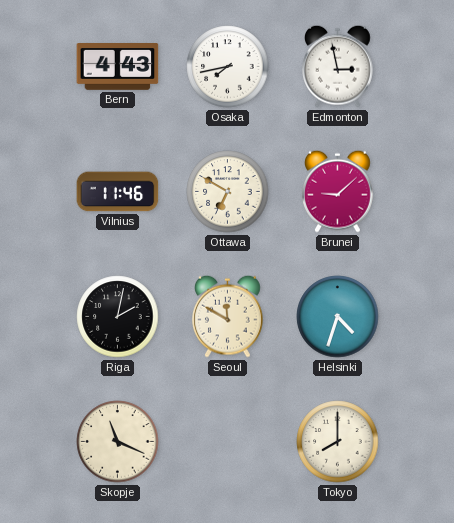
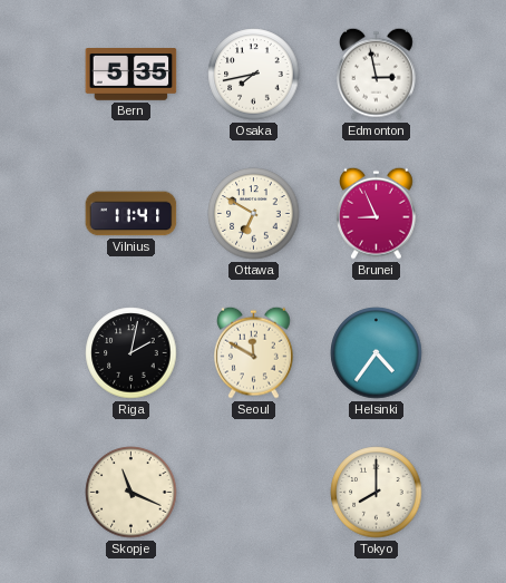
Bern: 4:43 -> 5:35 (132, 75)
Vilnius: 11:46 -> 11:41 (132, 214)
Brunei: 9:08 -> 8:56 (377, 213)
Helsinki: 4:33 -> 4:36 (377, 353)
